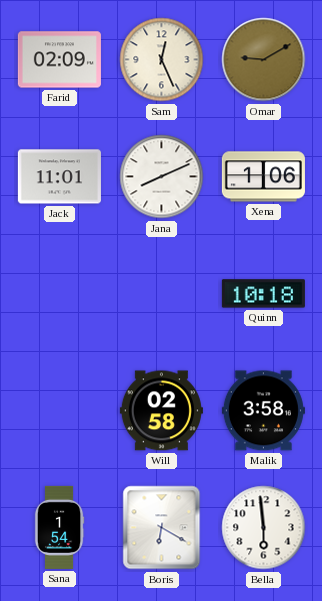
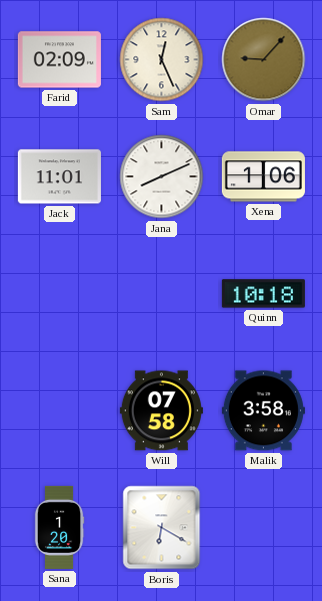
Omar: 9:10 -> 9:07 (264, 60)
Will: 02:58 -> 07:58 (161, 411)
Sana: 1:54 -> 1:20 (59, 527)
Bella: 5:59 -> none (264, 528)
